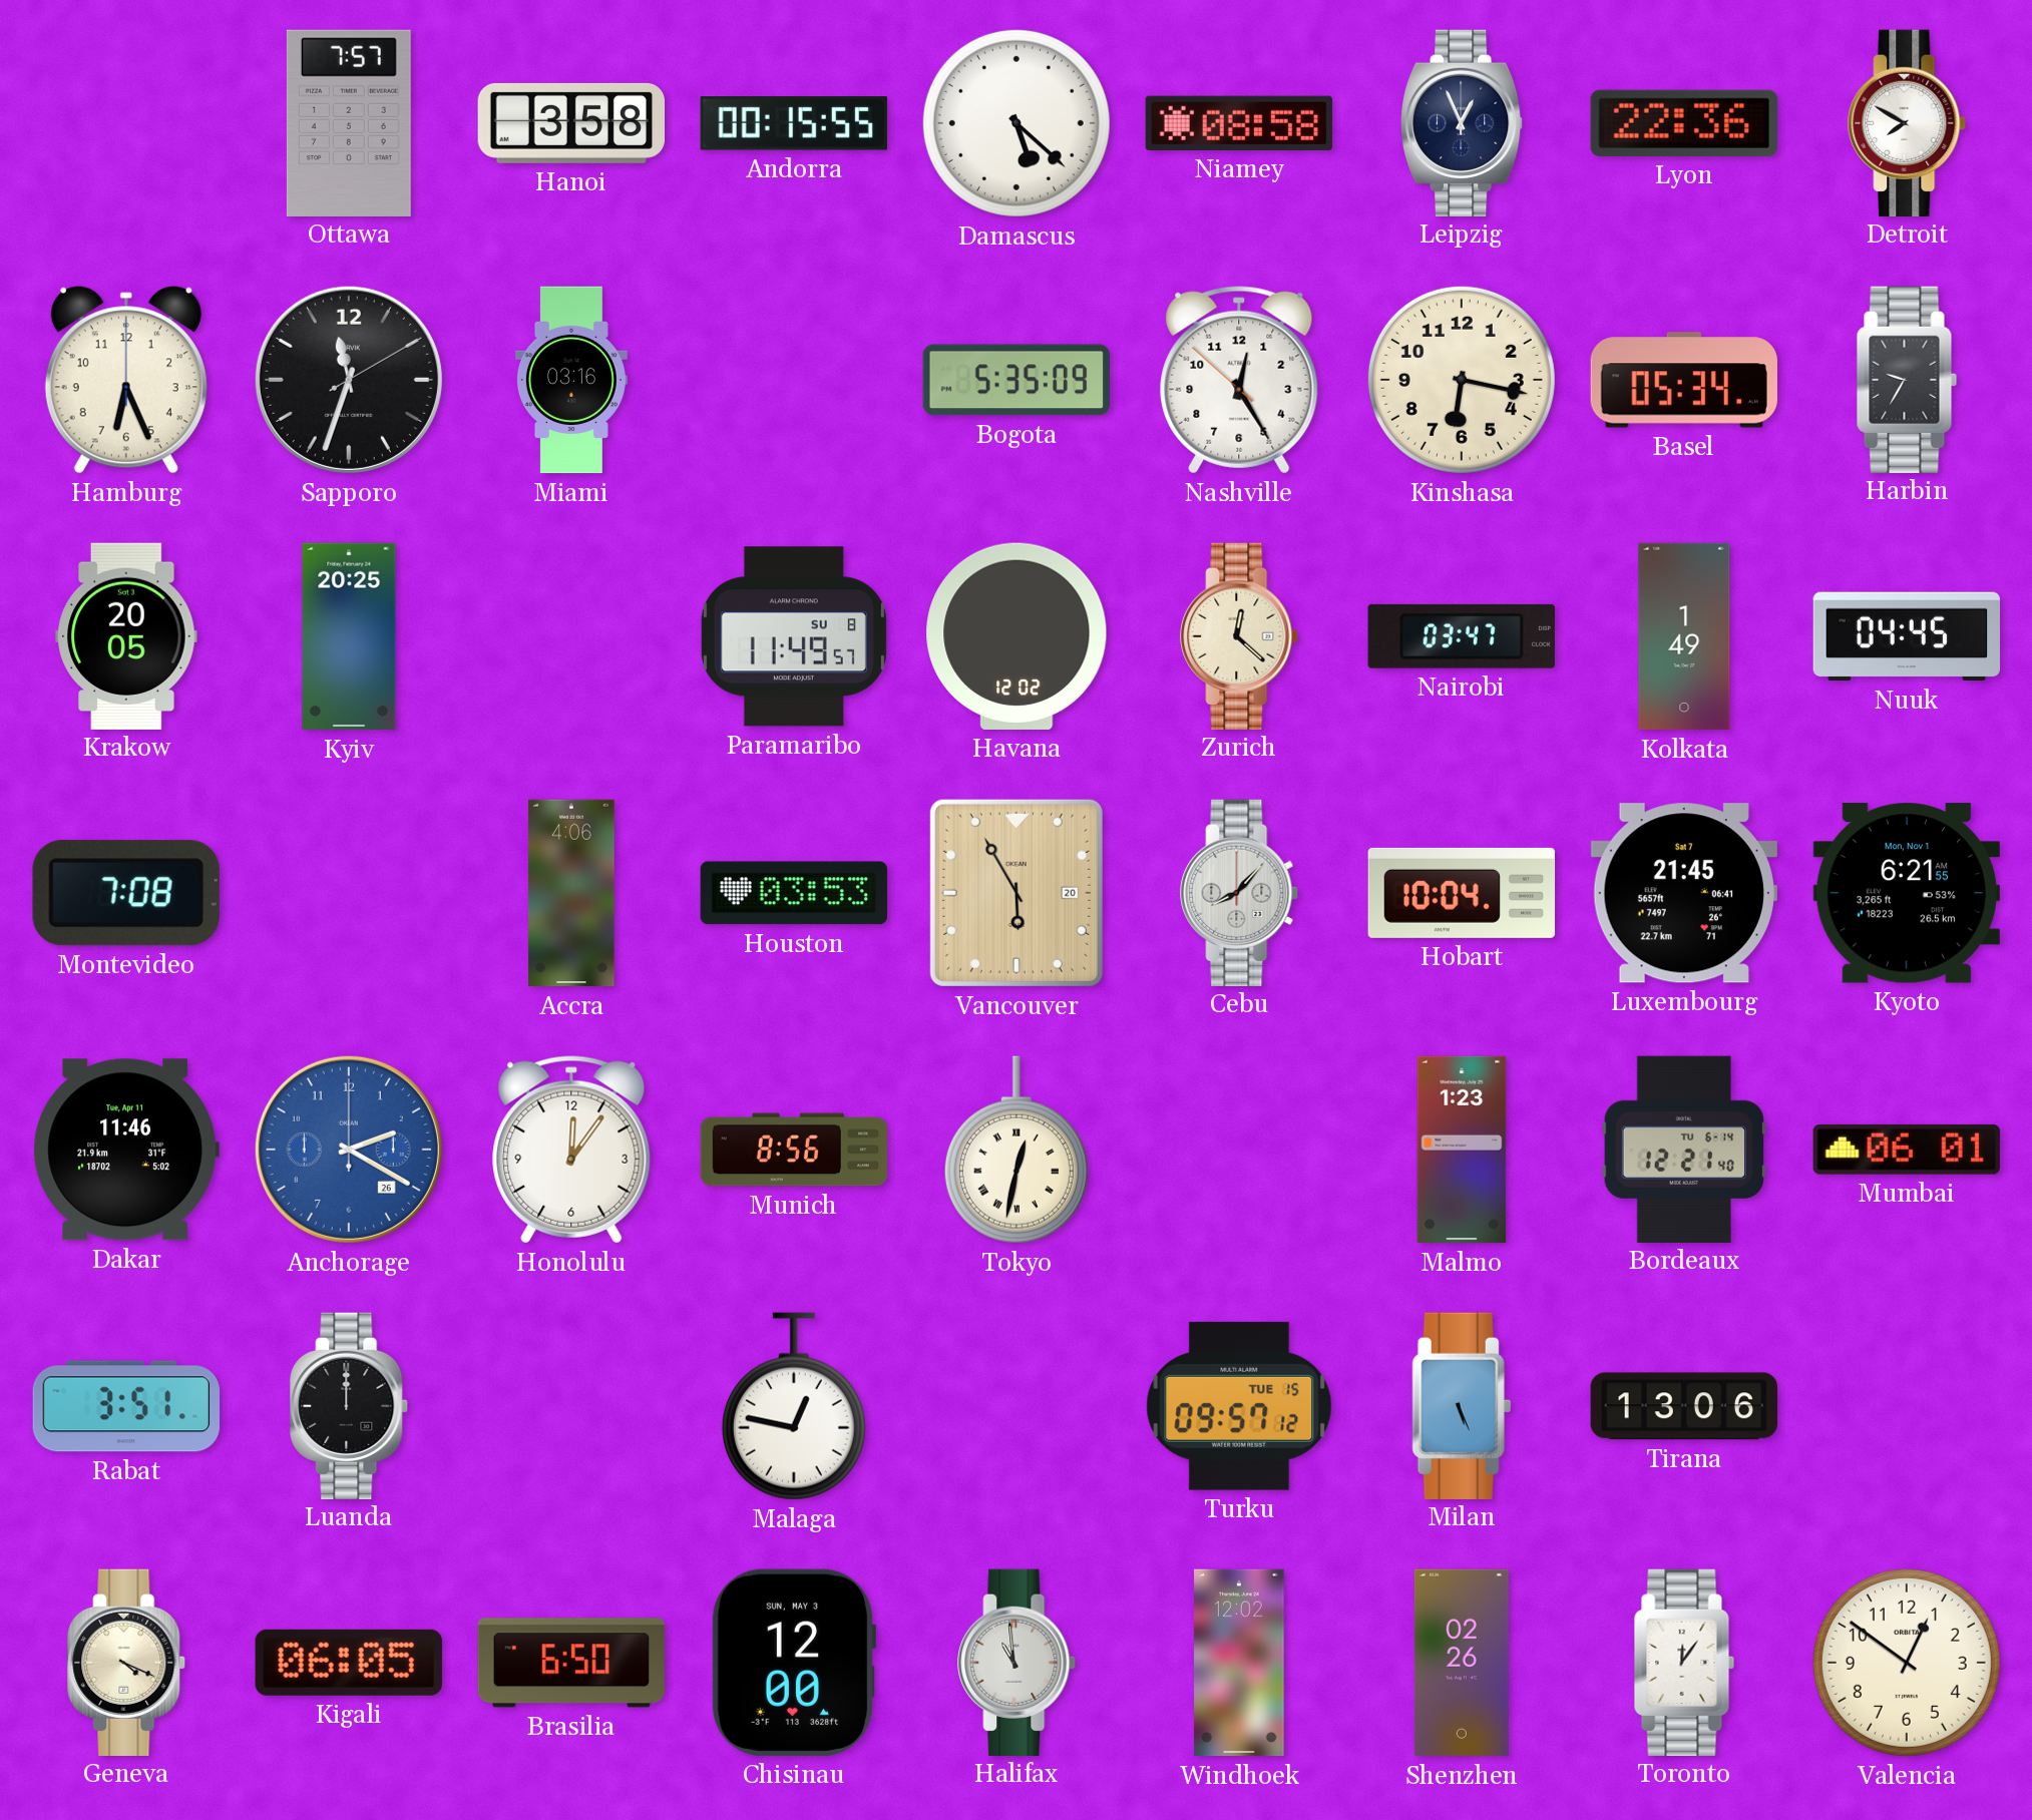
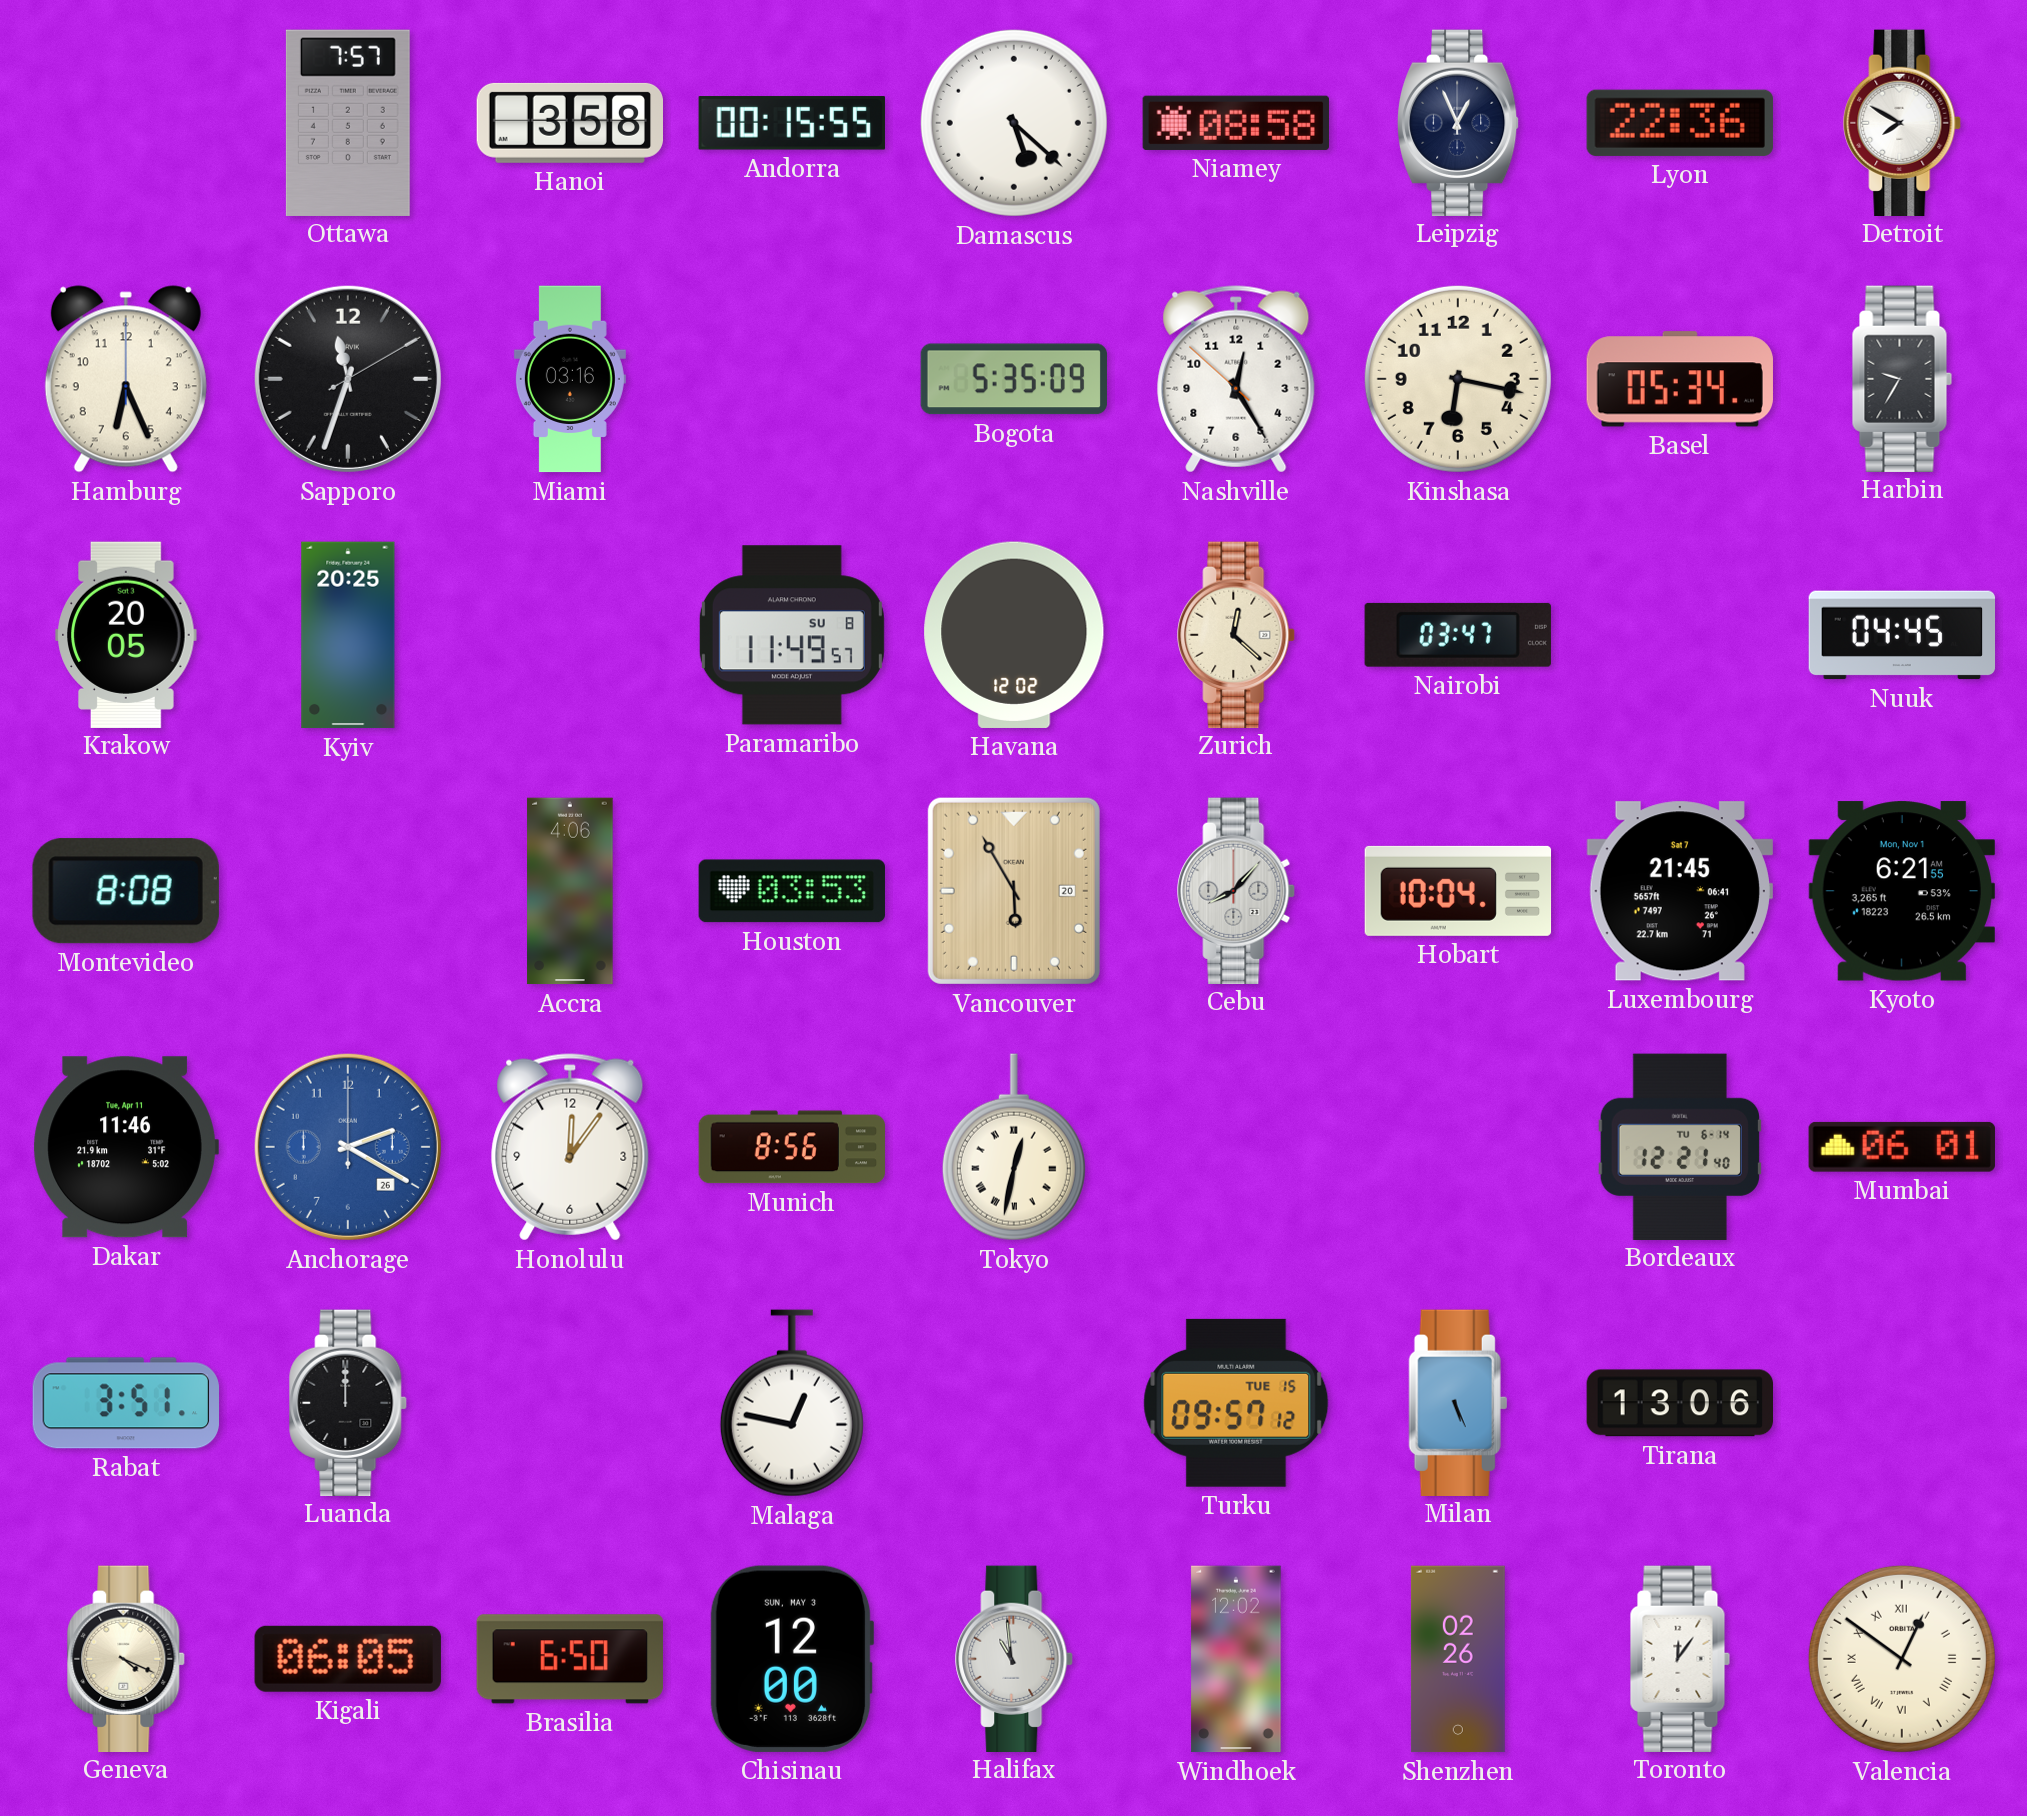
Kolkata: 1:49 -> none (1684, 636)
Montevideo: 7:08 -> 8:08 (126, 891)
Malmo: 1:23 -> none (1462, 1150)
Valencia numerals: Arabic -> Roman (1902, 1659)
